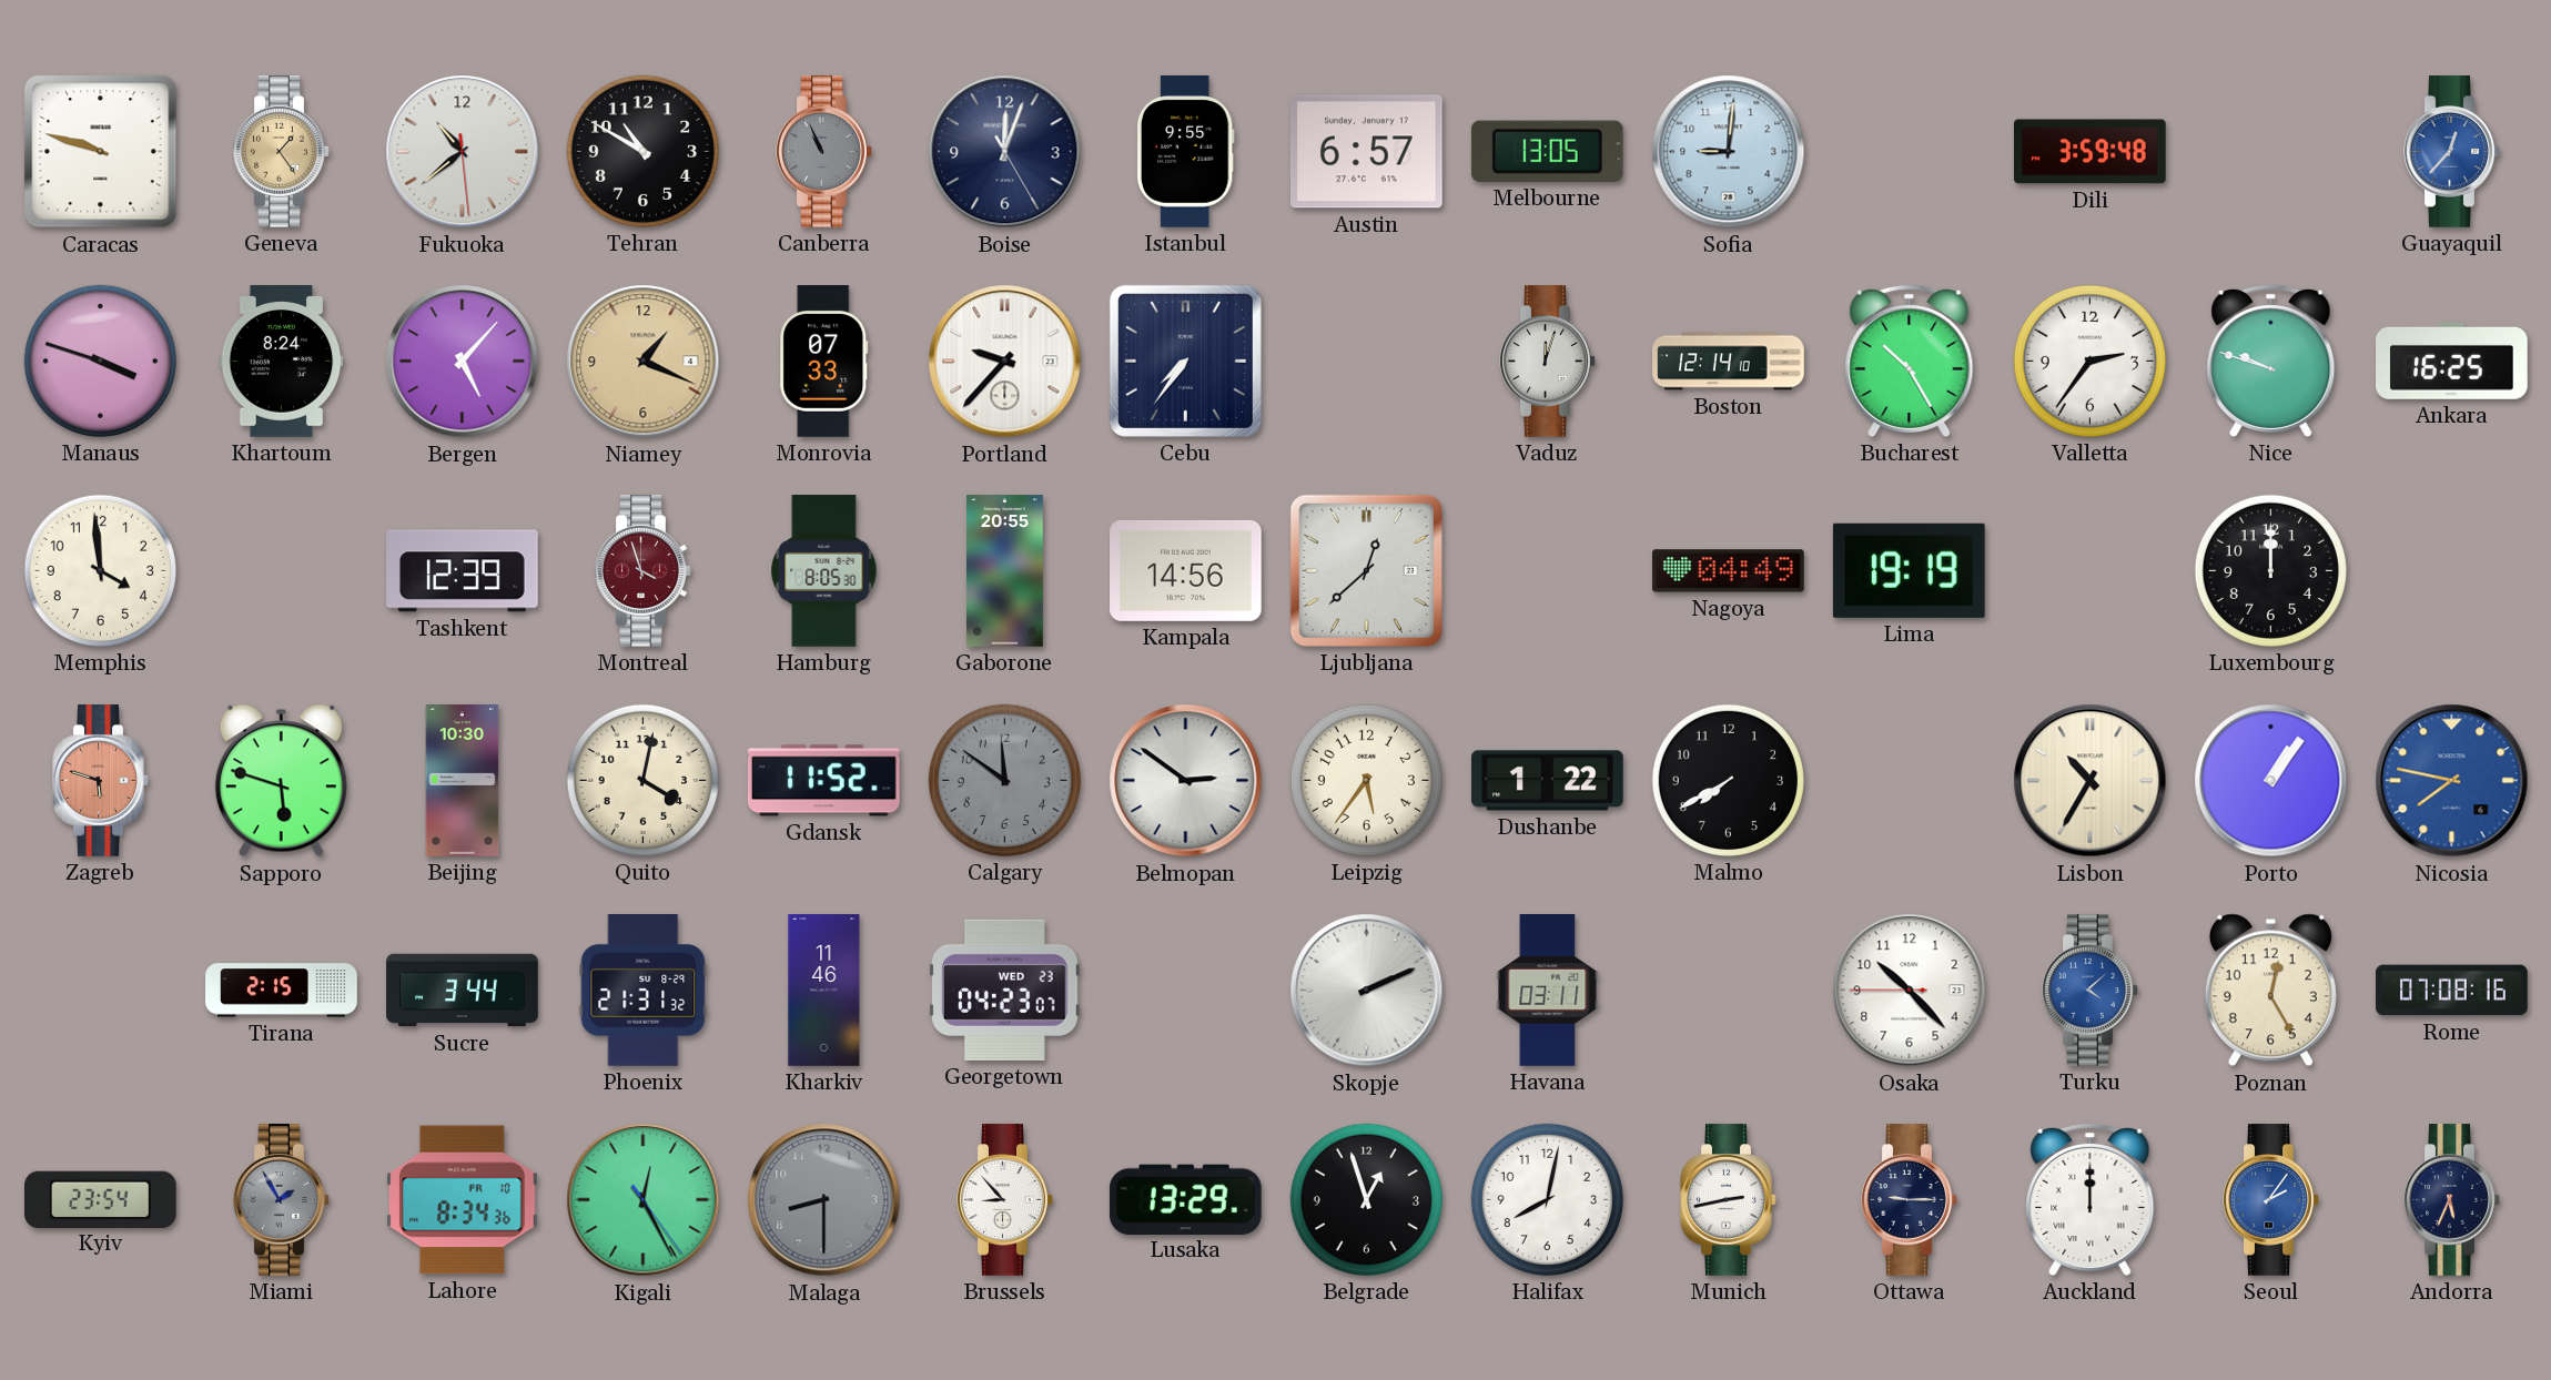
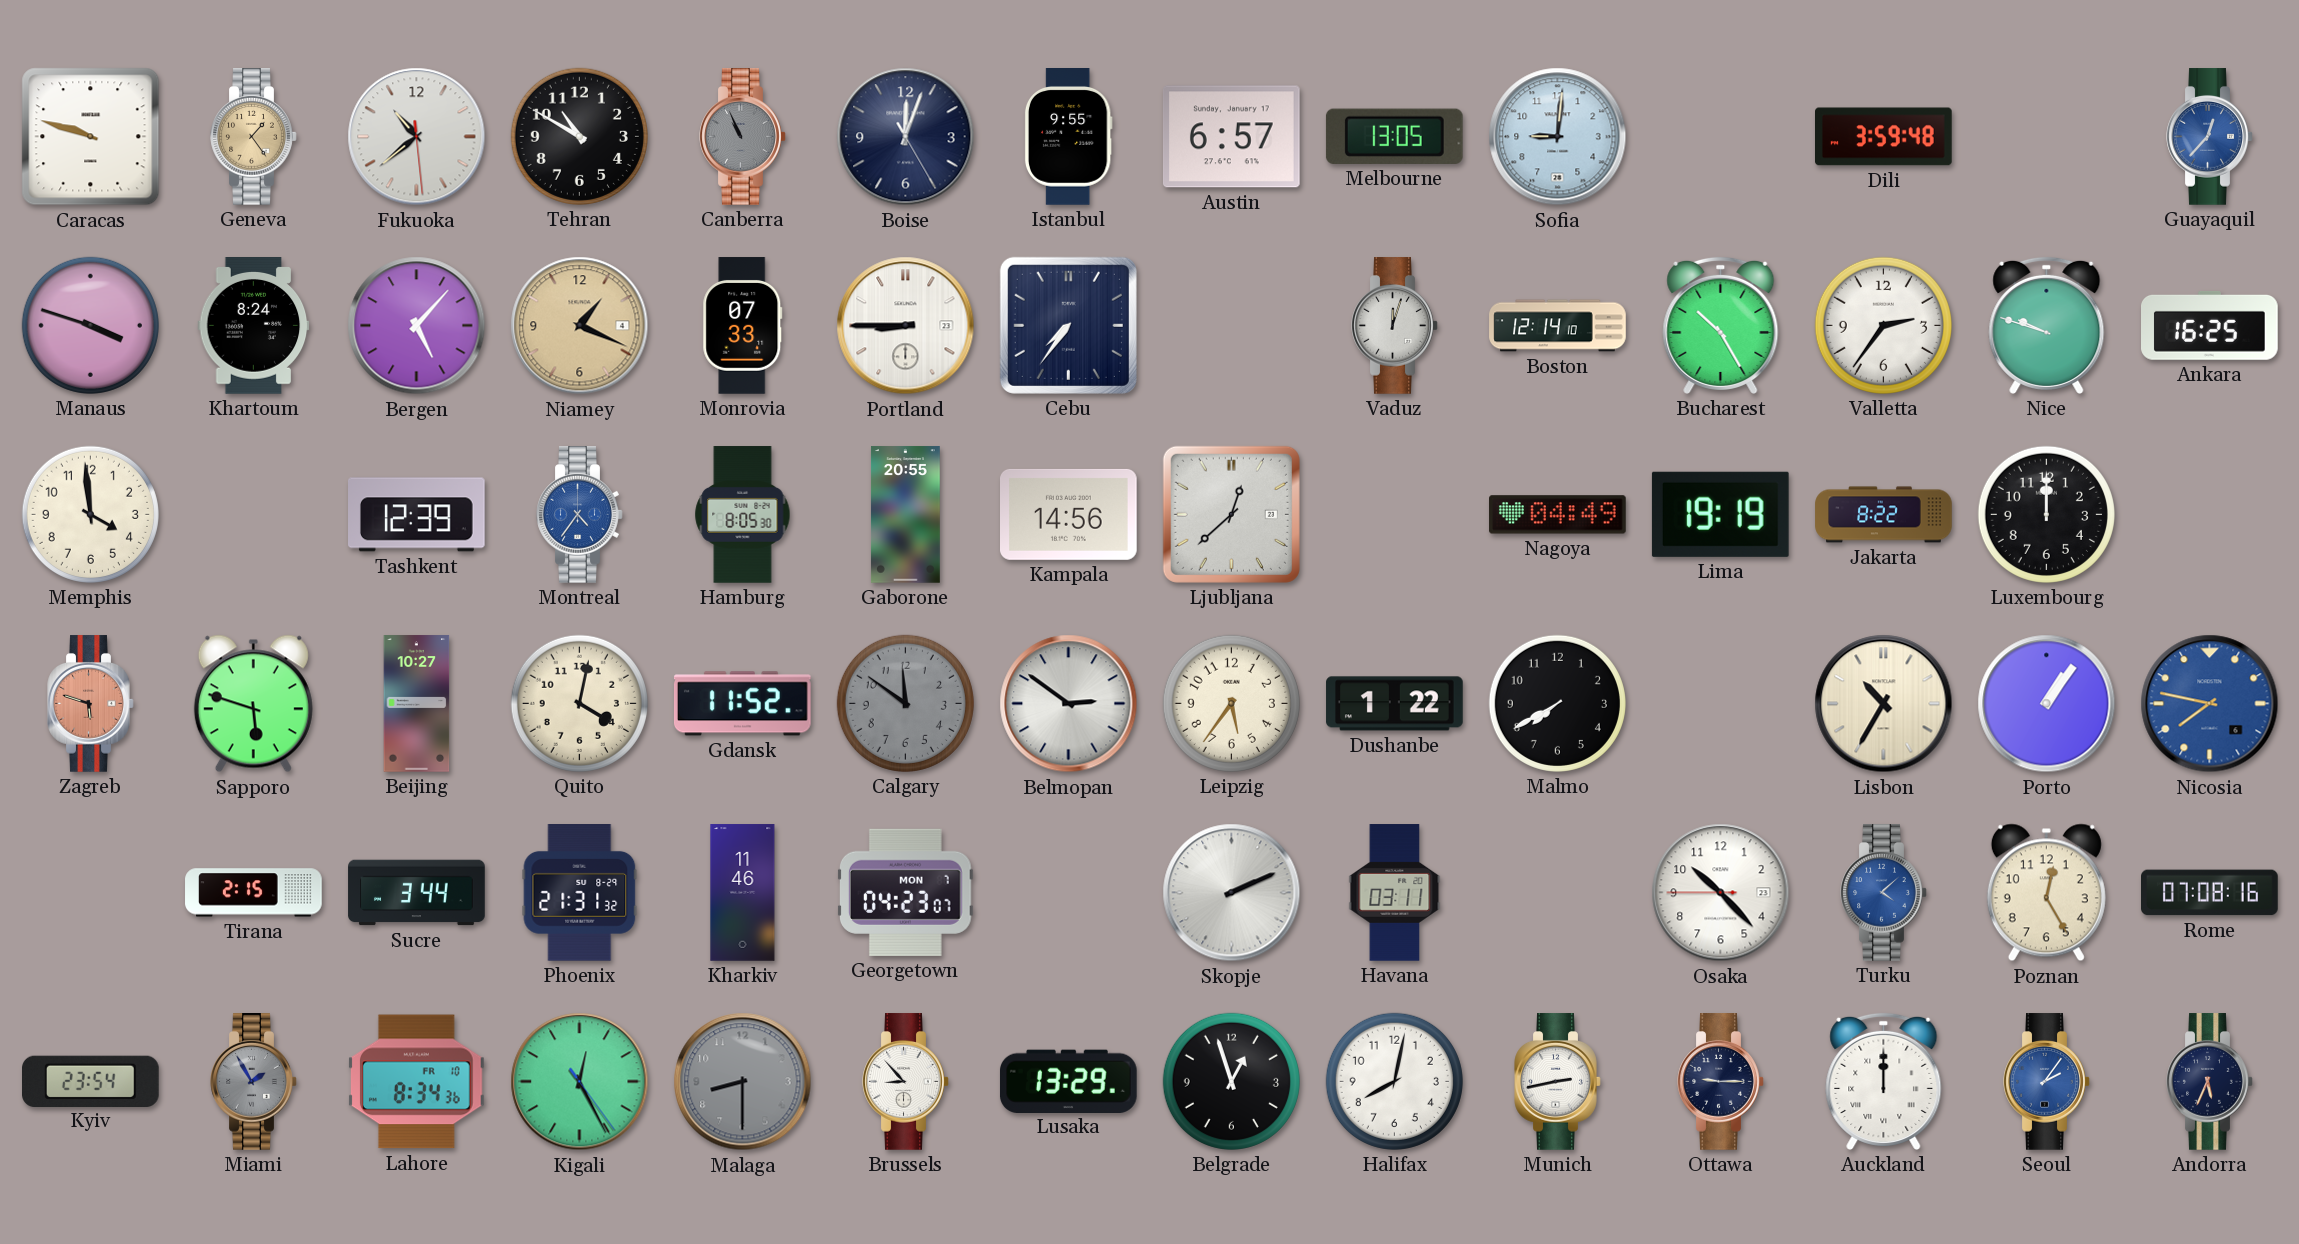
Portland: 9:37 -> 8:45 (906, 326)
Montreal: 3:57 -> 4:36 (580, 515)
Montreal dial: burgundy -> blue (580, 515)
Jakarta: none -> 8:22 (1884, 515)
Beijing: 10:30 -> 10:27 (417, 704)
Georgetown date: WED 23 -> MON 7 (905, 892)
